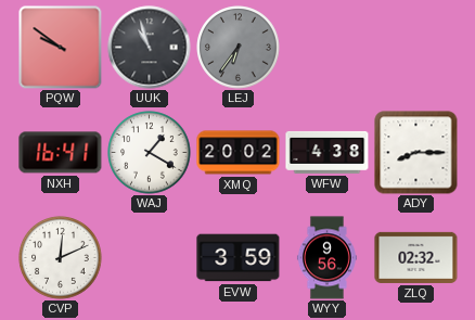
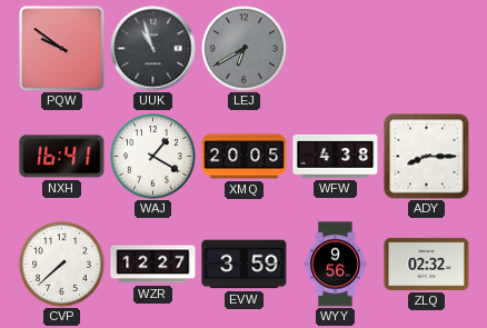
LEJ: 6:36 -> 6:40 (245, 49)
XMQ: 20:02 -> 20:05 (245, 157)
CVP: 12:11 -> 7:38 (62, 265)
WZR: none -> 12:27 (153, 265)
